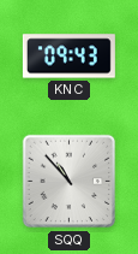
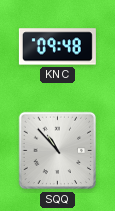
KNC: 09:43 -> 09:48 (57, 47)
